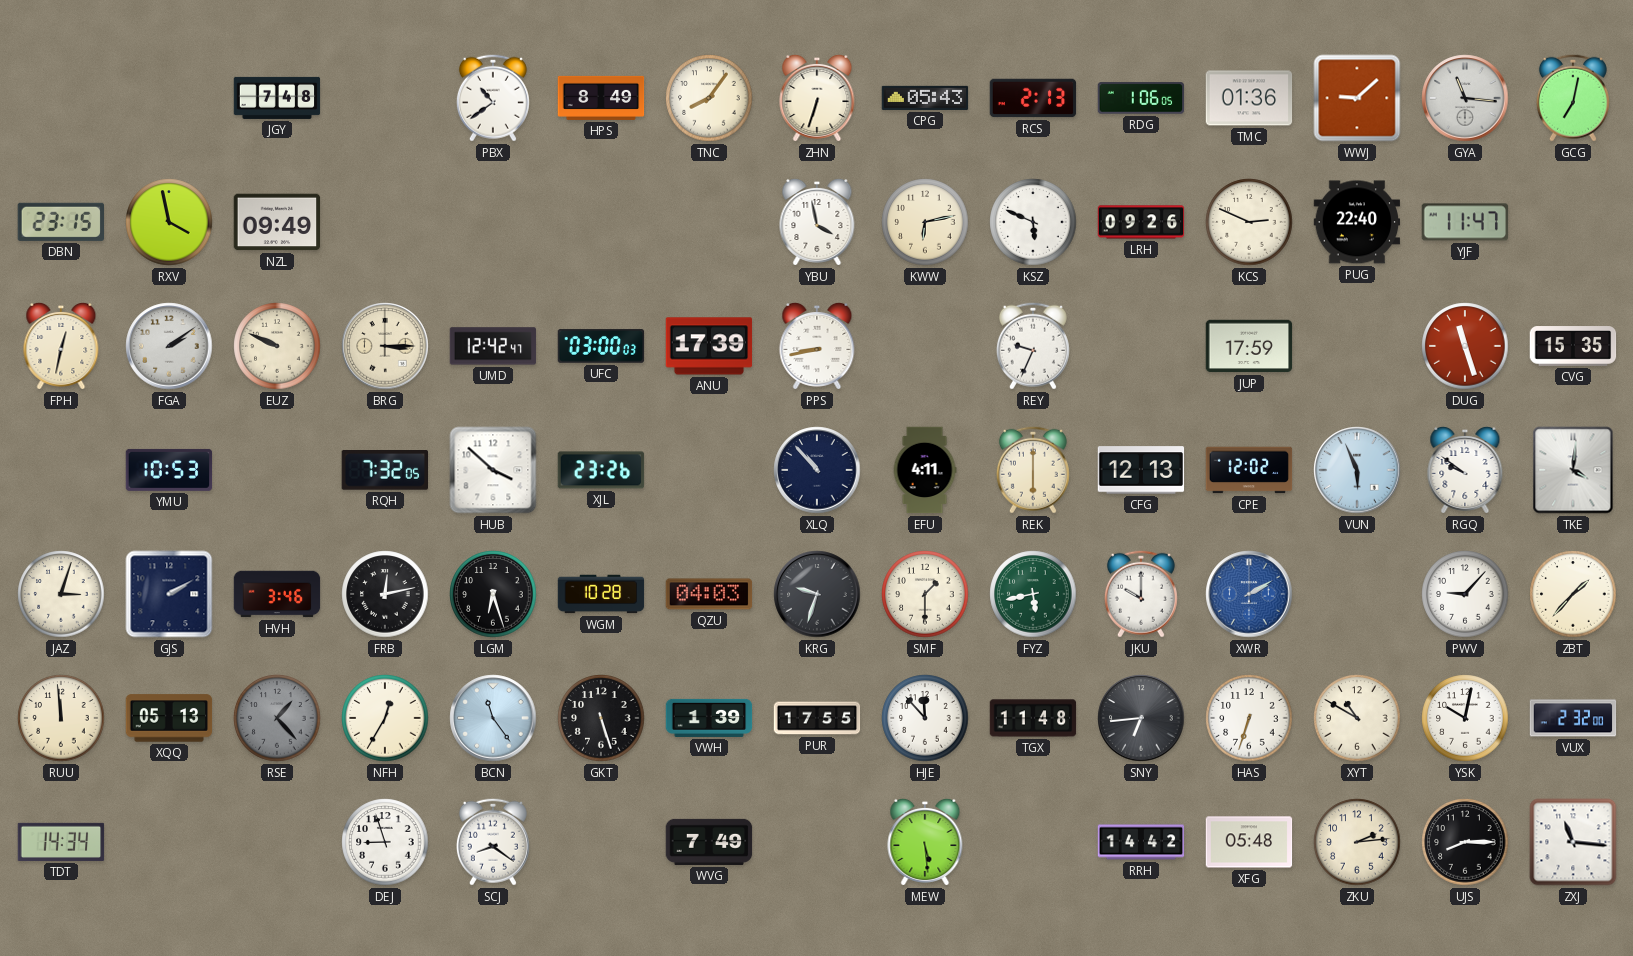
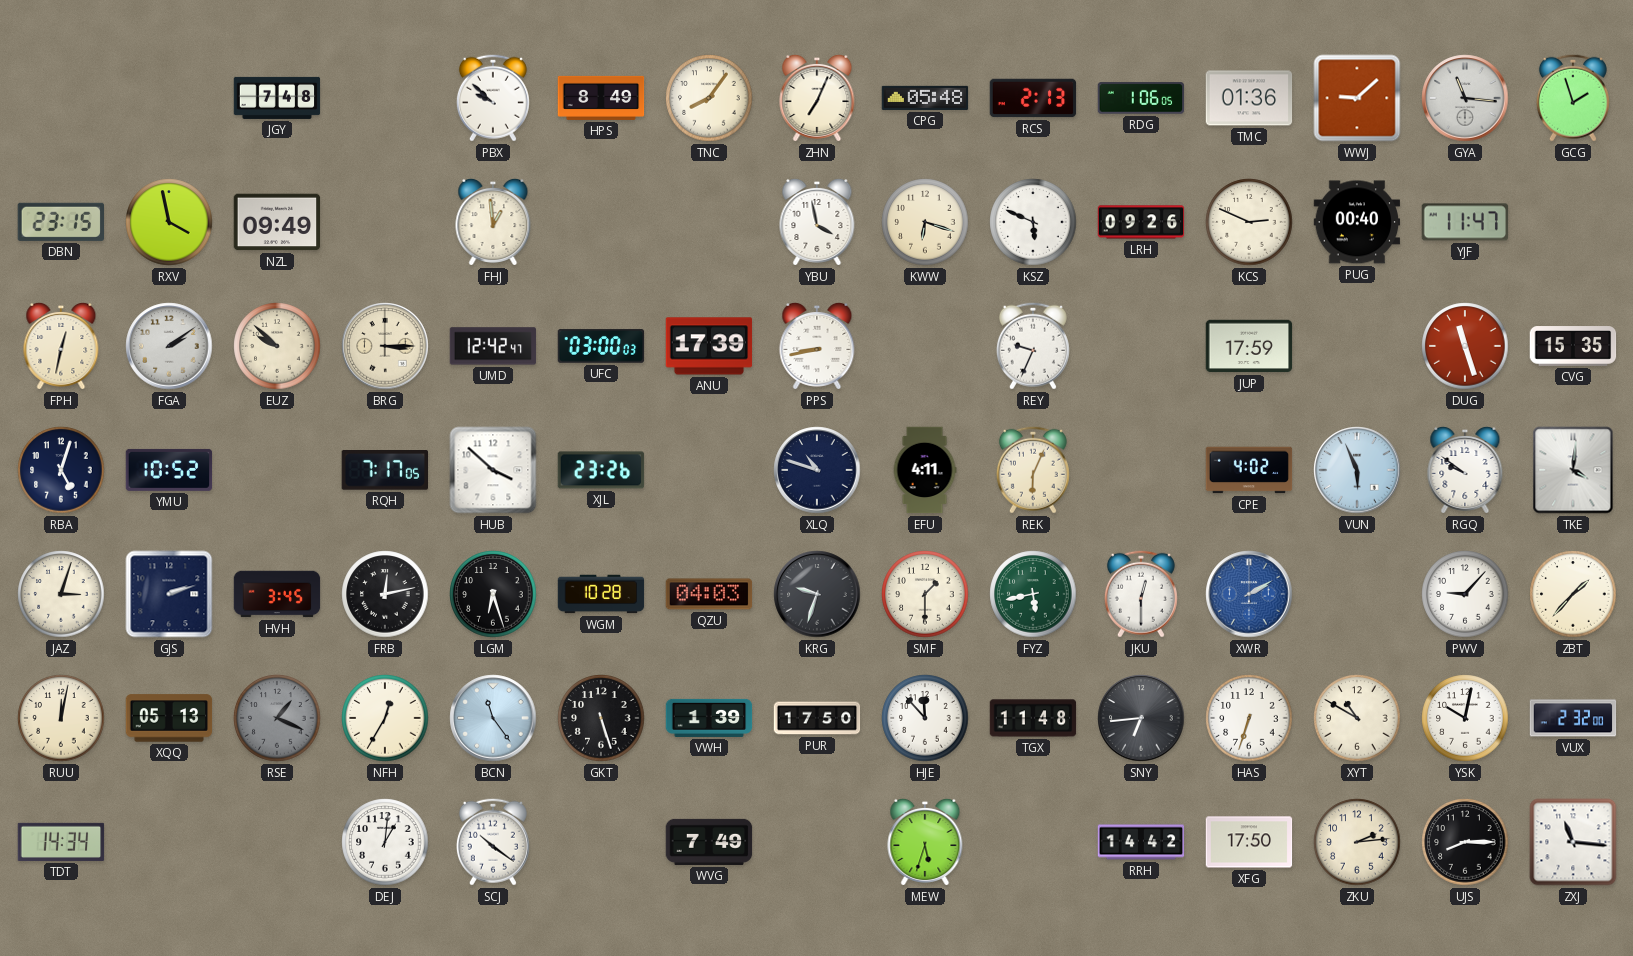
PBX: 10:39 -> 9:52 (493, 98)
ZHN: 6:33 -> 7:04 (817, 98)
CPG: 05:43 -> 05:48 (925, 98)
GCG: 7:02 -> 1:57 (1573, 98)
FHJ: none -> 12:59 (493, 222)
KWW: 6:13 -> 6:18 (925, 222)
PUG: 22:40 -> 00:40 (1357, 222)
EUZ: 9:49 -> 9:52 (277, 346)
RBA: none -> 5:03 (61, 470)
YMU: 10:53 -> 10:52 (169, 470)
RQH: 7:32 -> 7:17 (384, 471)
XLQ: 10:53 -> 10:48 (817, 470)
REK: 6:00 -> 6:04 (1033, 470)
CFG: 12:13 -> none (1141, 470)
CPE: 12:02 -> 4:02 (1249, 470)
GJS: 2:10 -> 2:12 (169, 594)
HVH: 3:46 -> 3:45 (277, 594)
JKU: 10:00 -> 12:30 (1141, 594)
RUU: 11:59 -> 12:02 (61, 718)
RSE: 1:23 -> 1:19 (277, 718)
PUR: 17:55 -> 17:50 (817, 718)
DEJ: 8:57 -> 1:01 (385, 842)
SCJ: 8:21 -> 10:21 (493, 842)
MEW: 5:29 -> 5:33 (925, 842)
XFG: 05:48 -> 17:50 (1249, 842)
